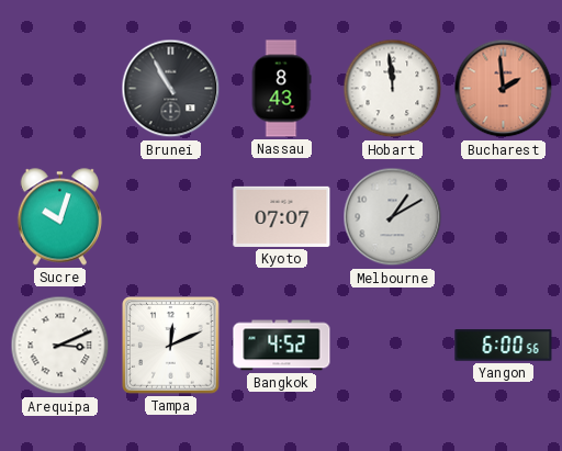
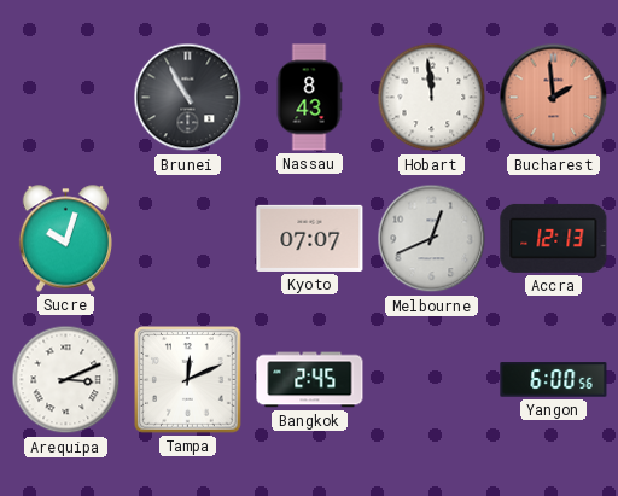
Melbourne: 1:10 -> 12:41 (432, 239)
Accra: none -> 12:13 (554, 238)
Bangkok: 4:52 -> 2:45 (310, 380)
